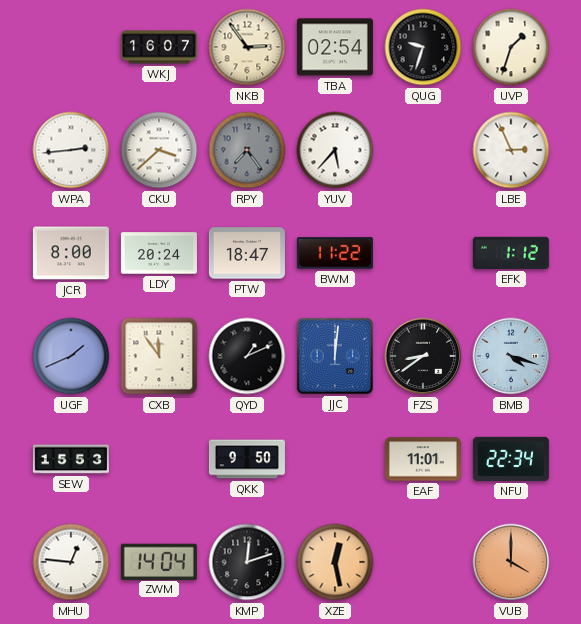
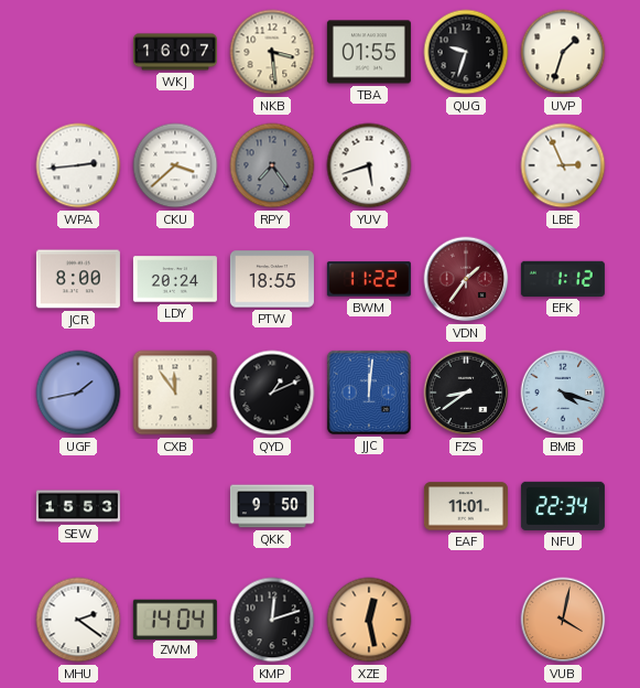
NKB: 2:54 -> 3:29 (272, 52)
TBA: 02:54 -> 01:55 (369, 52)
YUV: 5:37 -> 5:42 (369, 165)
PTW: 18:47 -> 18:55 (272, 279)
VDN: none -> 1:36 (466, 279)
UGF: 1:41 -> 1:43 (78, 393)
MHU: 12:46 -> 2:21 (78, 620)
VUB: 4:00 -> 4:02 (563, 620)
